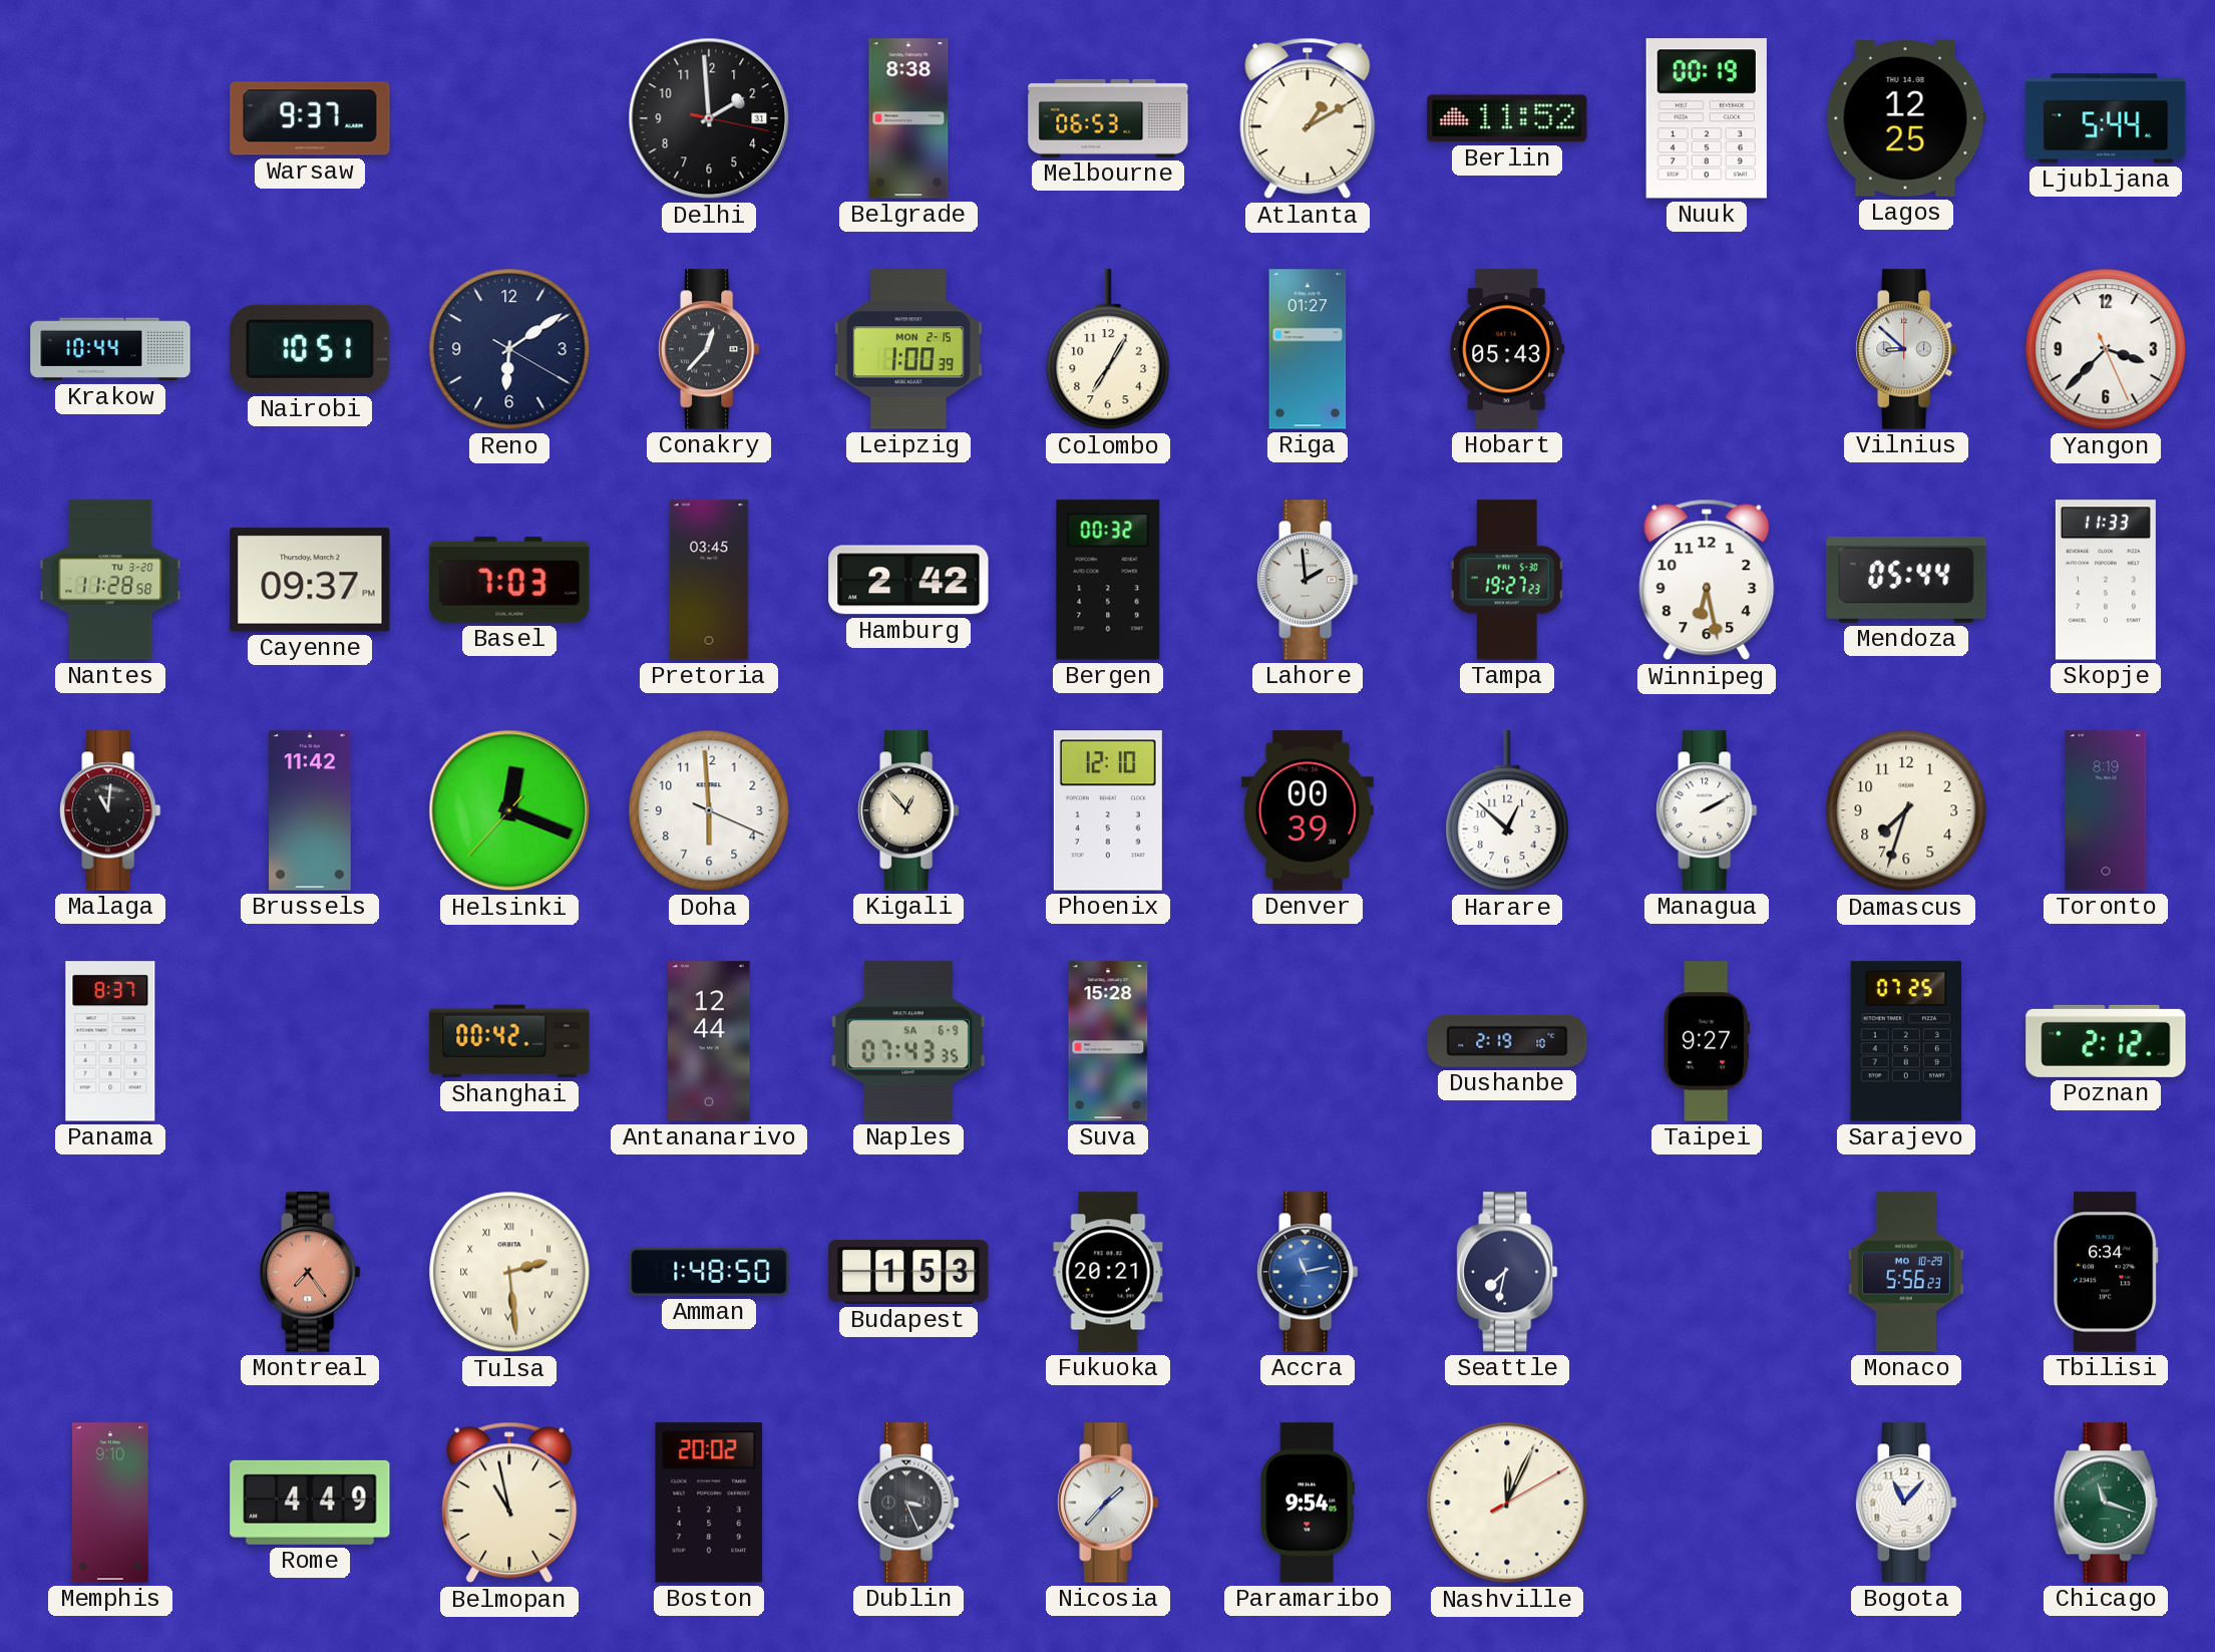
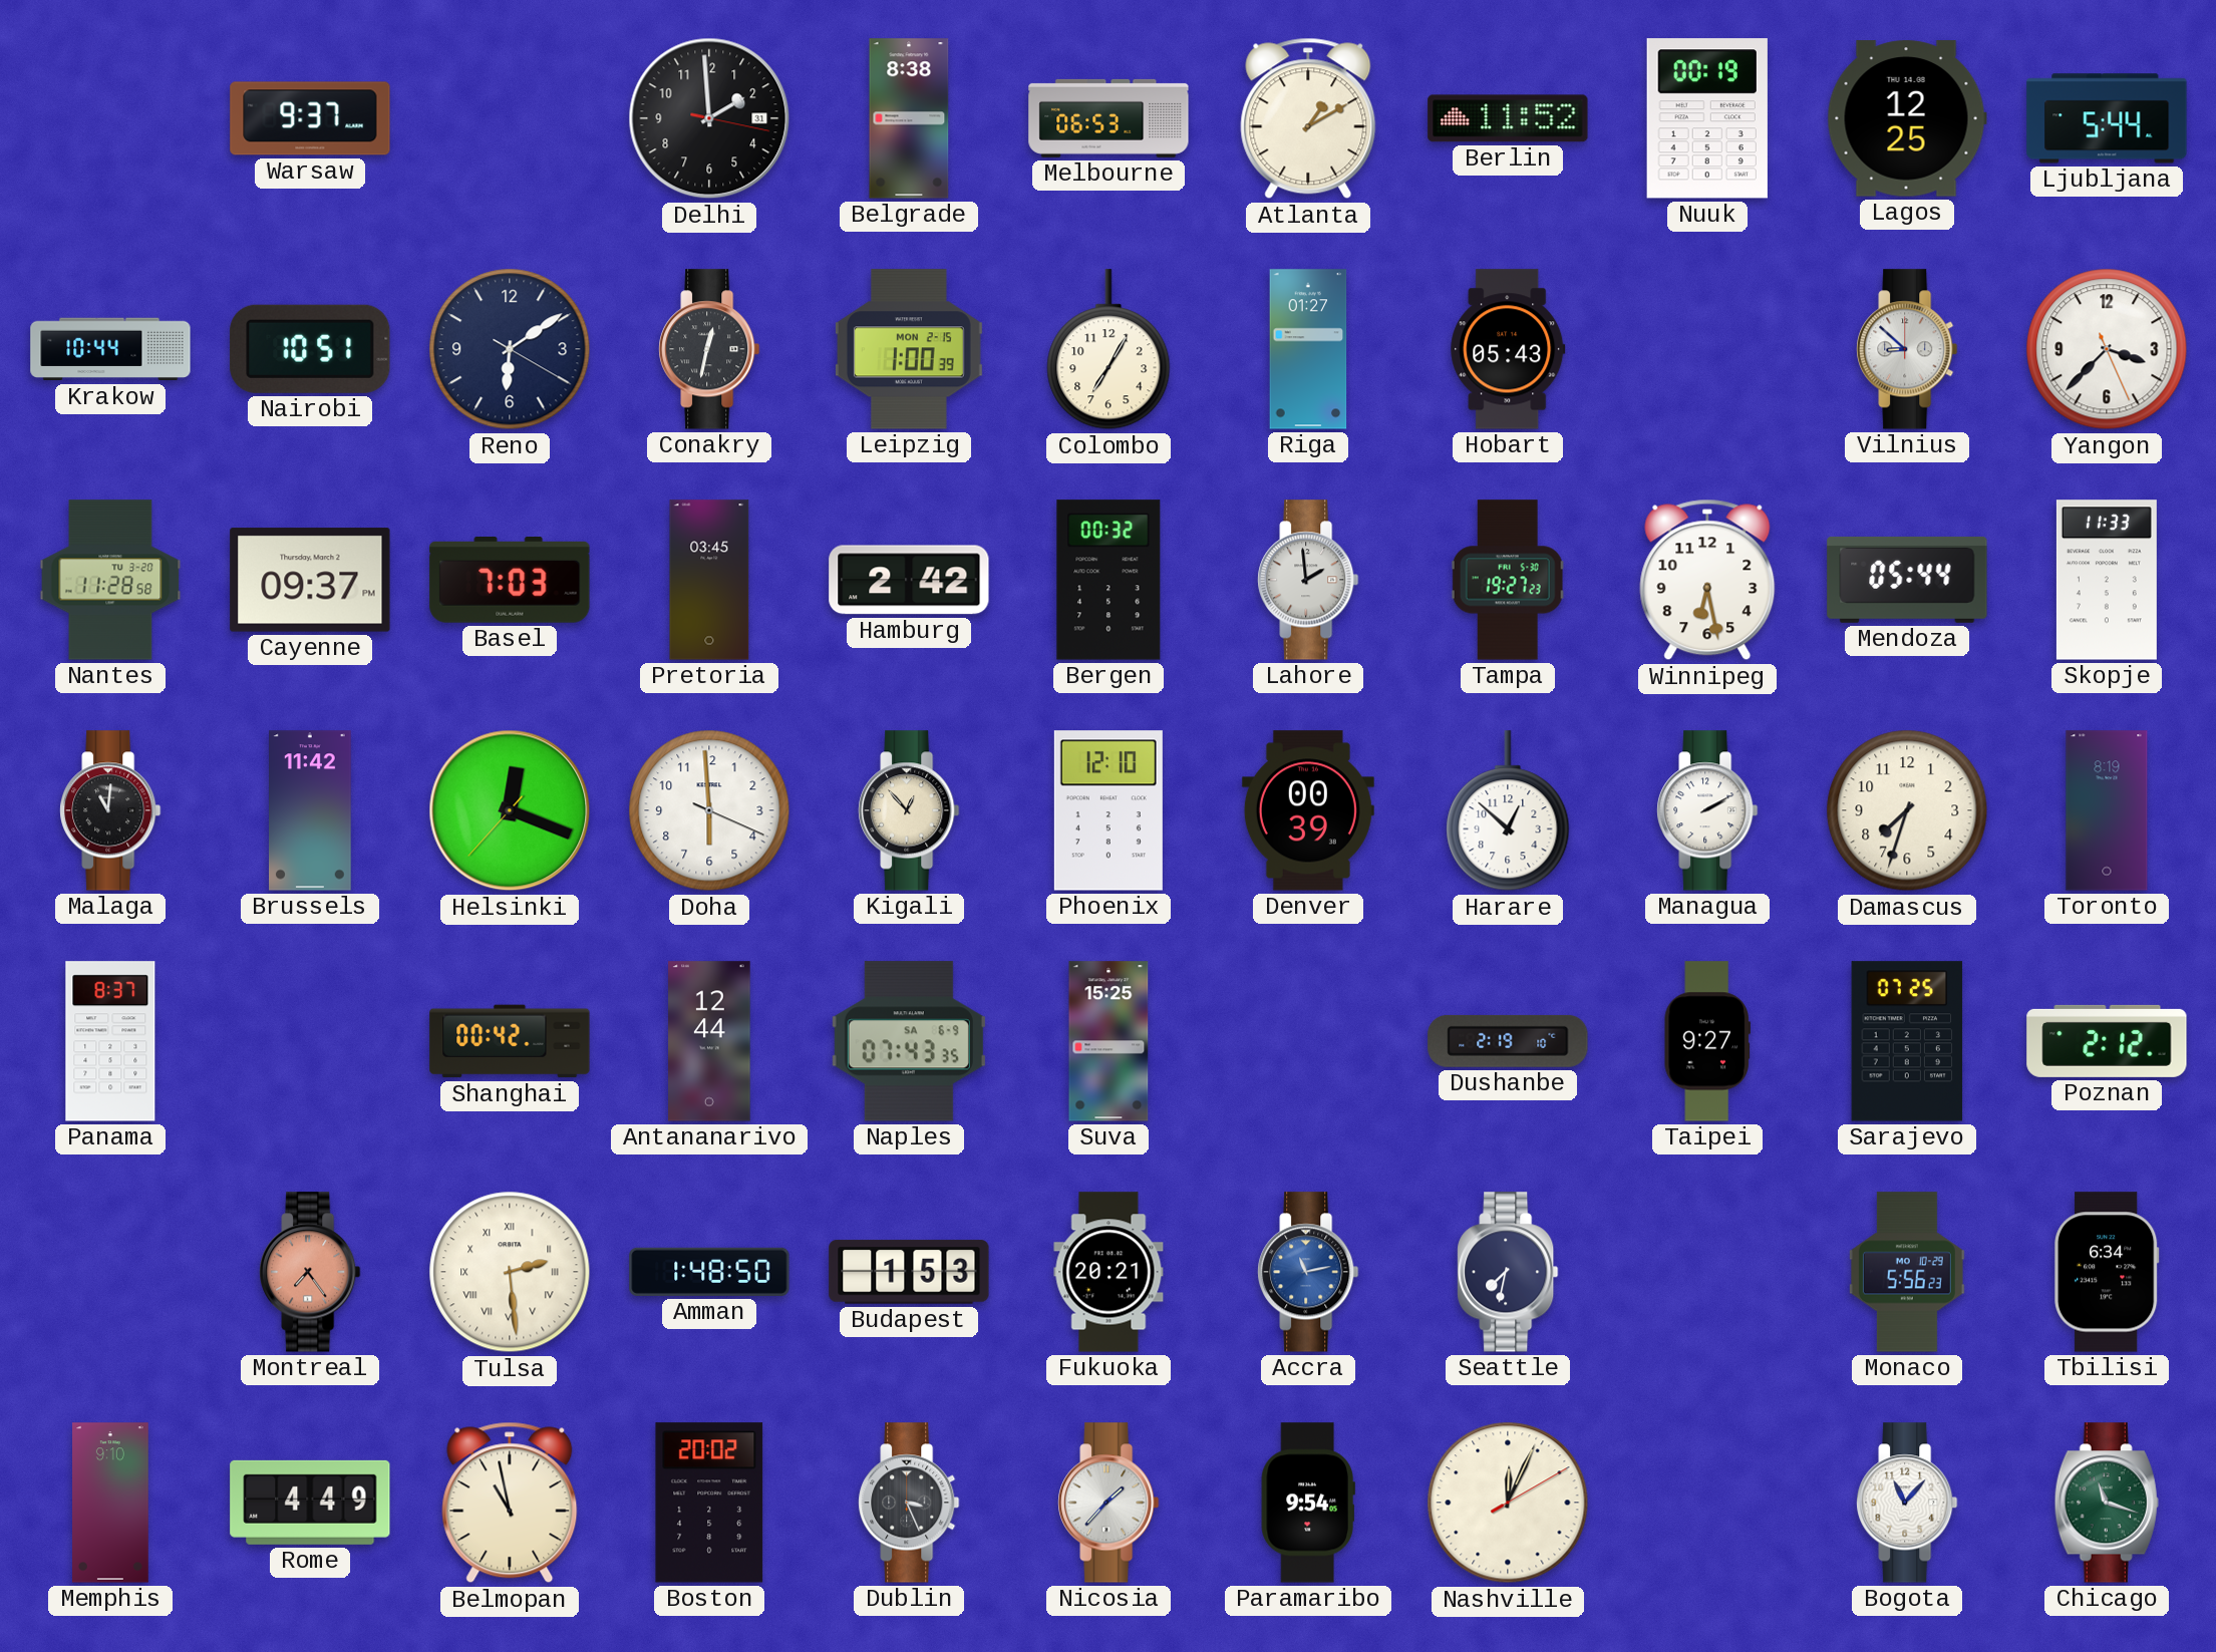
Conakry: 12:37 -> 12:32 (709, 349)
Suva: 15:28 -> 15:25 (1109, 1041)
